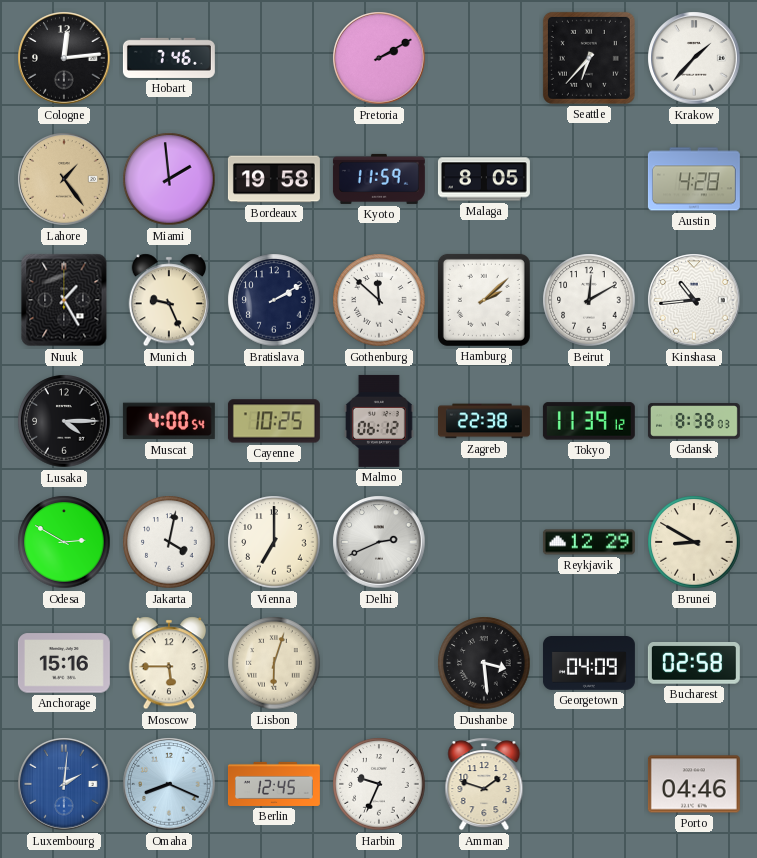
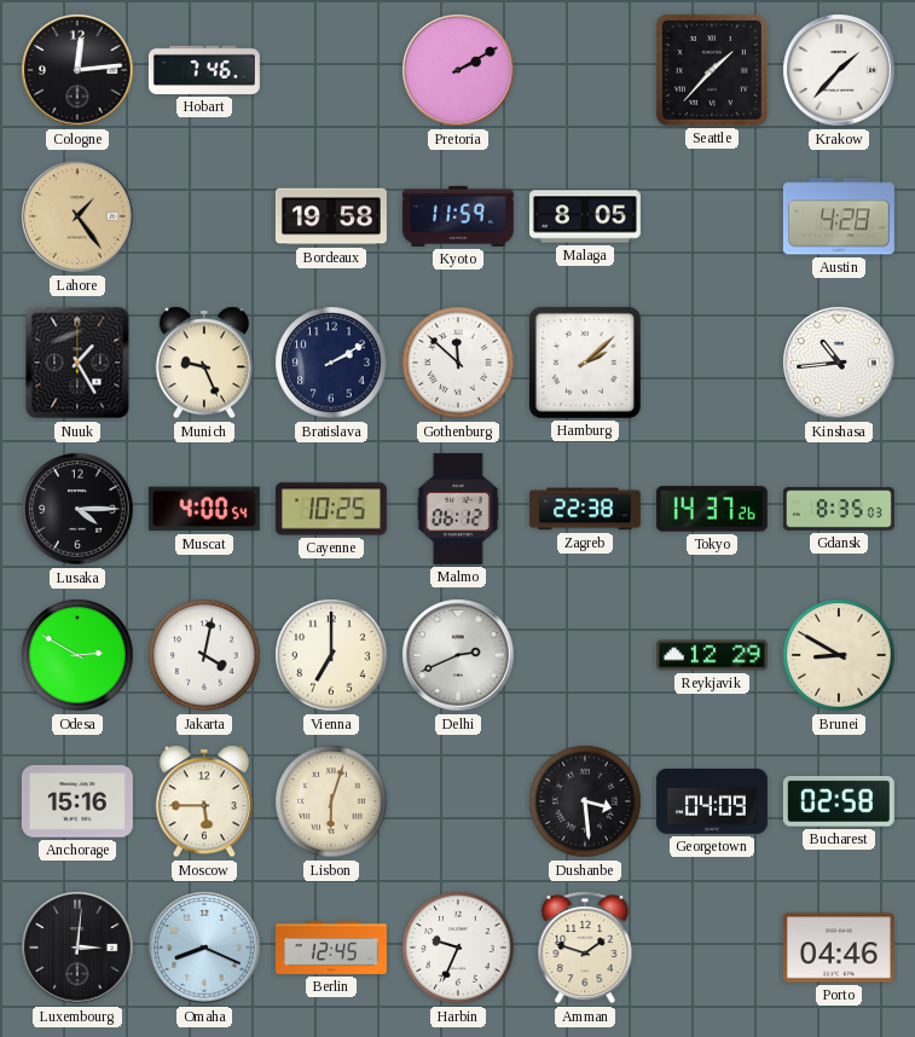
Seattle: 6:37 -> 1:37 (712, 70)
Miami: 1:59 -> none (169, 179)
Beirut: 12:10 -> none (589, 300)
Tokyo: 11:39 -> 14:37 (712, 509)
Gdansk: 8:38 -> 8:35 (839, 509)
Luxembourg: 2:01 -> 3:01 (77, 948)
Luxembourg dial: blue -> black (77, 948)
